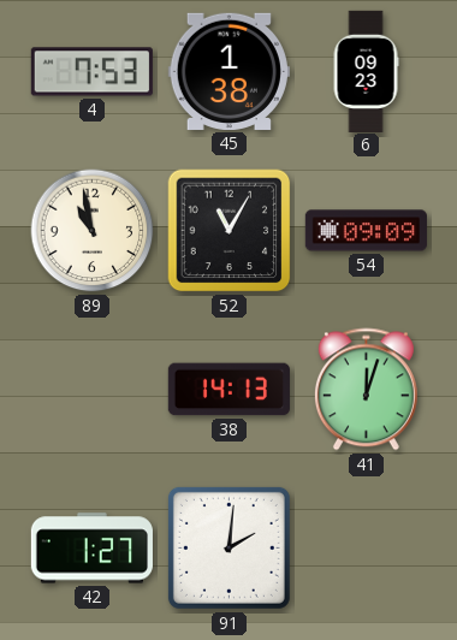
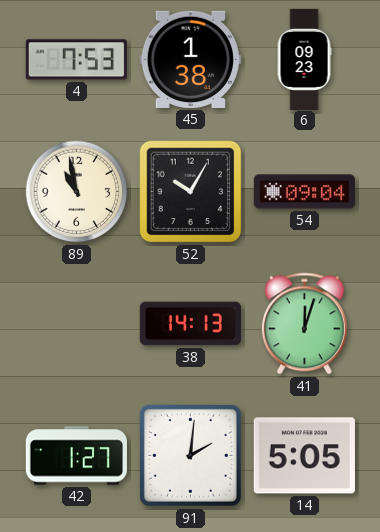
52: 11:05 -> 10:05 (191, 192)
54: 09:09 -> 09:04 (304, 192)
14: none -> 5:05 (304, 456)
